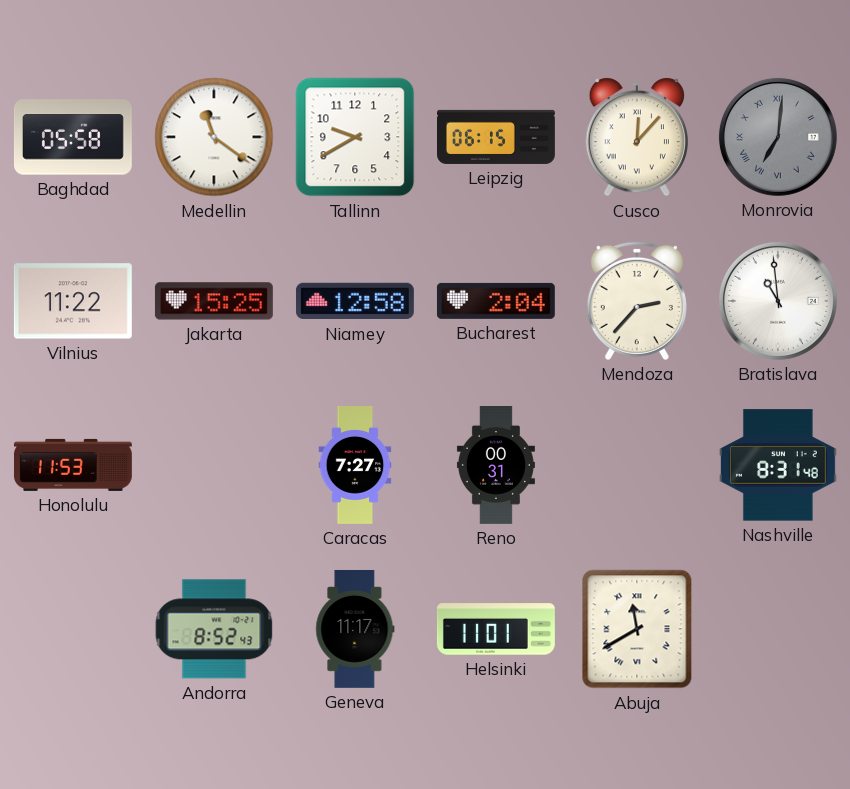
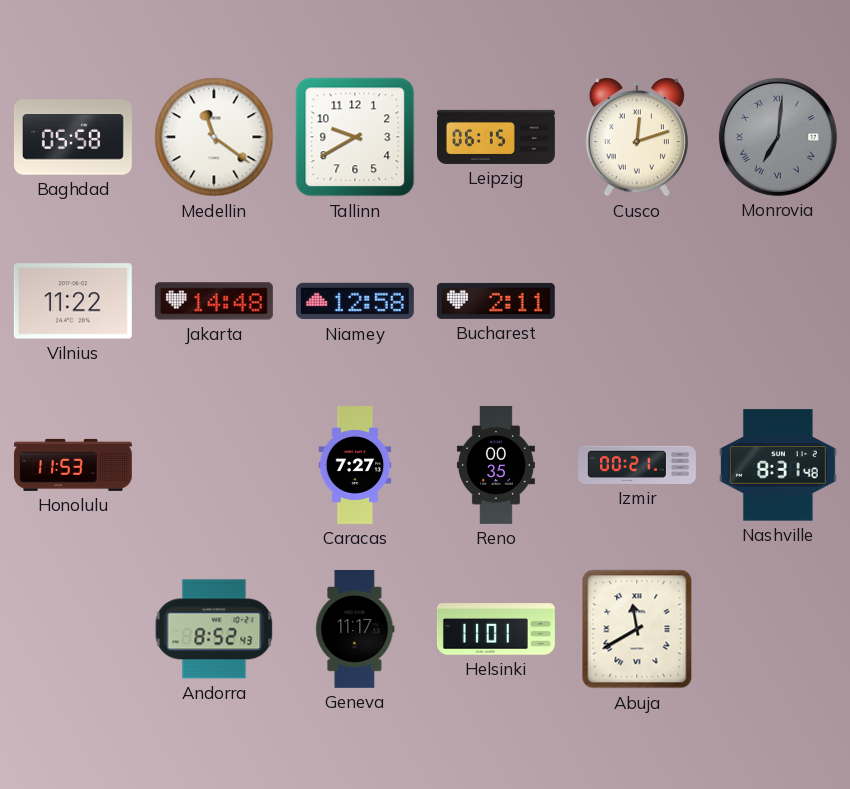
Cusco: 12:07 -> 12:12 (637, 137)
Jakarta: 15:25 -> 14:48 (214, 301)
Bucharest: 2:04 -> 2:11 (496, 301)
Mendoza: 2:37 -> none (637, 301)
Bratislava: 10:59 -> none (778, 301)
Reno: 00:31 -> 00:35 (496, 466)
Izmir: none -> 00:21 (638, 465)
